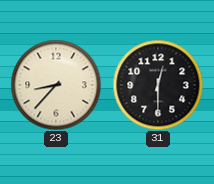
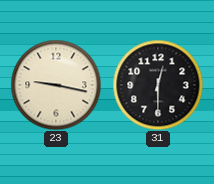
23: 8:37 -> 9:17 (56, 85)
